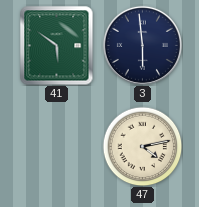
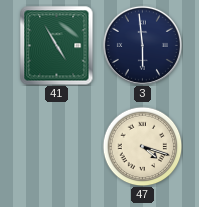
41: 5:51 -> 4:55 (57, 45)
47: 4:13 -> 4:18 (142, 146)
